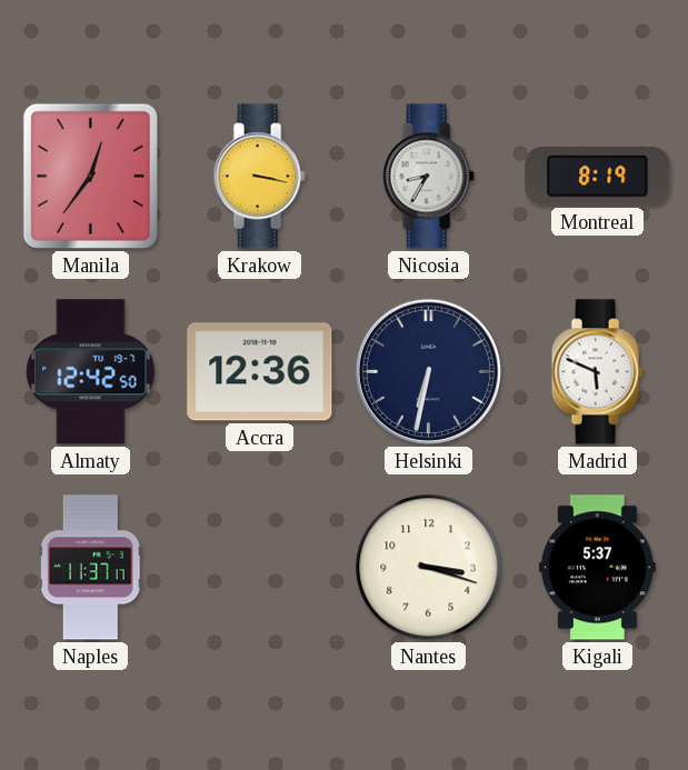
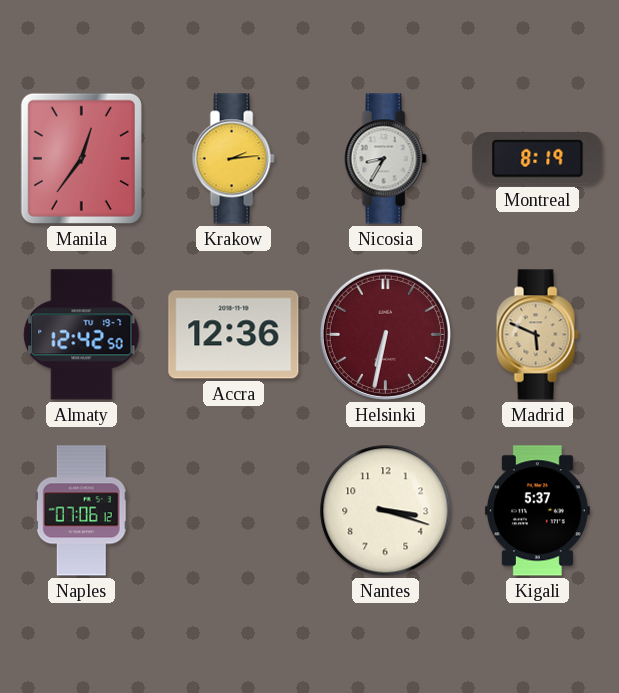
Krakow: 3:17 -> 2:14 (233, 159)
Helsinki dial: navy -> burgundy (385, 334)
Madrid dial: white -> champagne (537, 335)
Naples: 11:37 -> 07:06 (81, 511)
